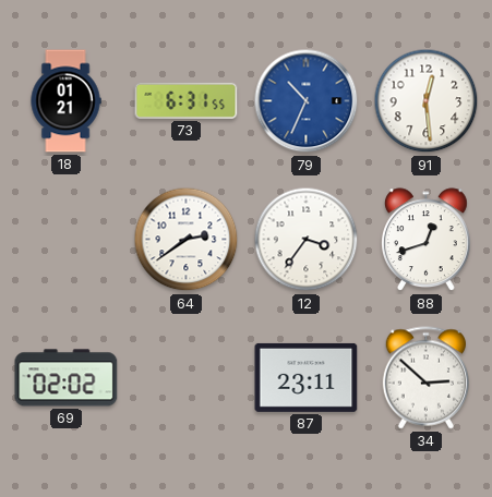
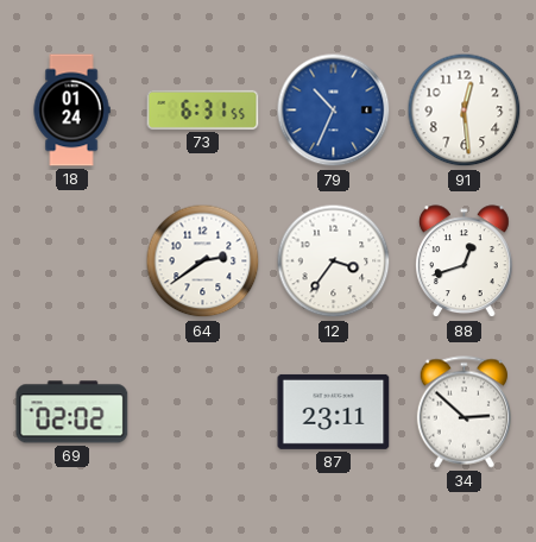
18: 01:21 -> 01:24 (71, 111)
